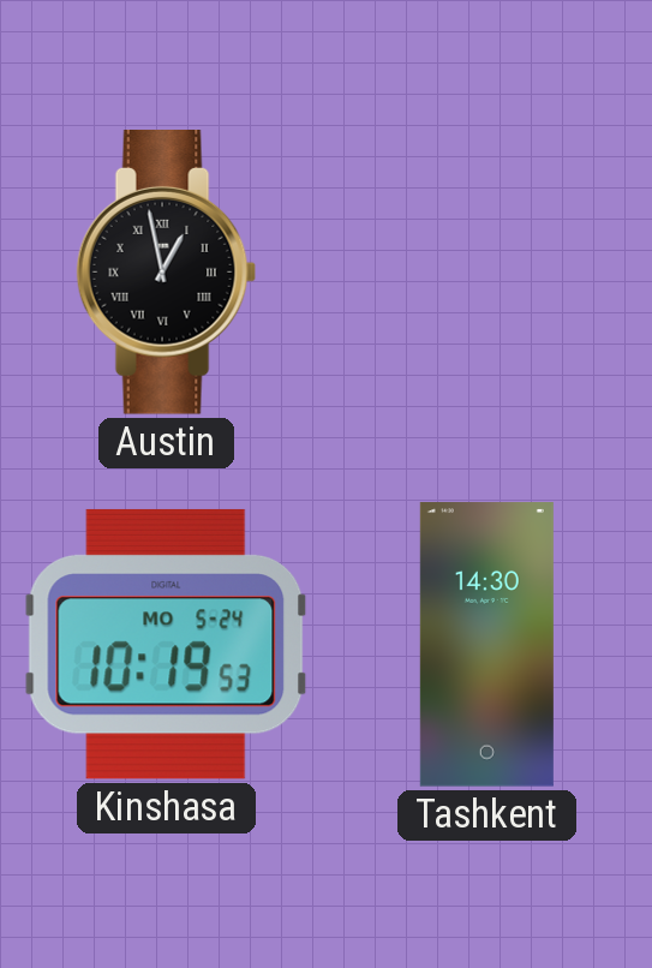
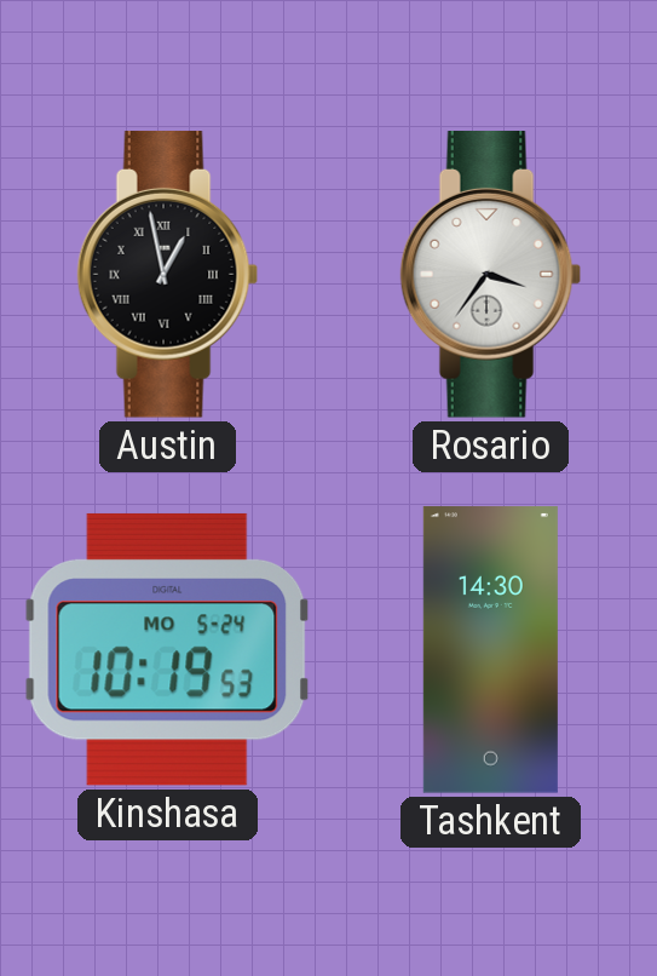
Rosario: none -> 3:36 (491, 275)
